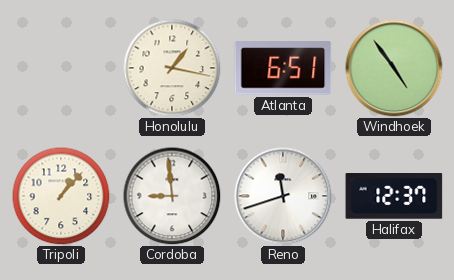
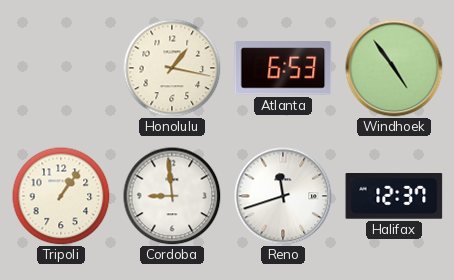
Atlanta: 6:51 -> 6:53 (283, 68)
Tripoli: 1:07 -> 1:06 (61, 196)
